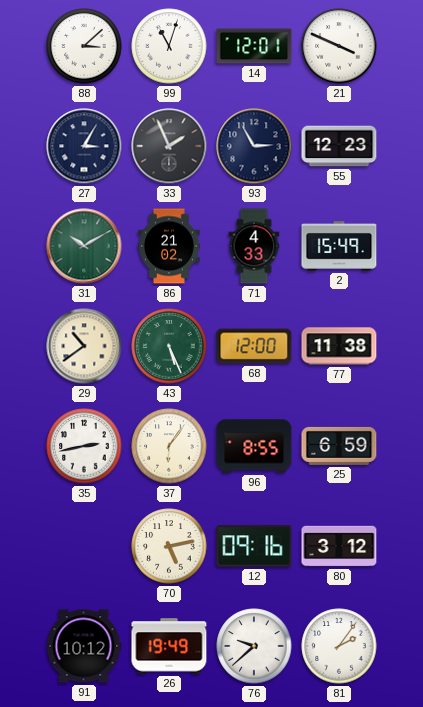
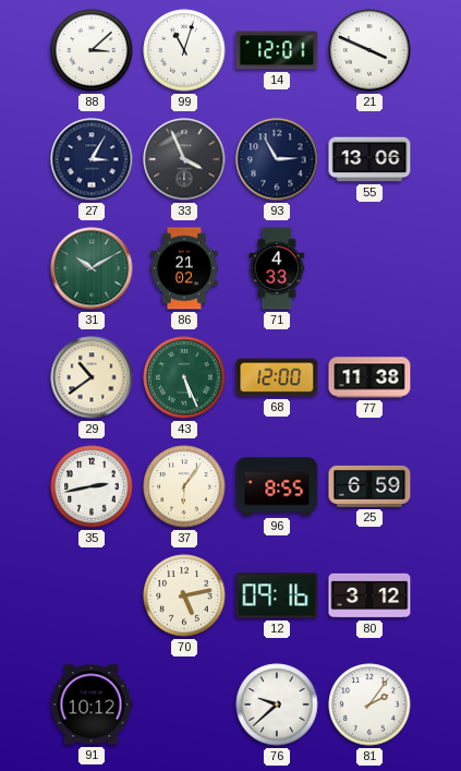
33: 1:56 -> 3:56 (184, 159)
55: 12:23 -> 13:06 (369, 159)
2: 15:49 -> none (339, 246)
26: 19:49 -> none (169, 646)
